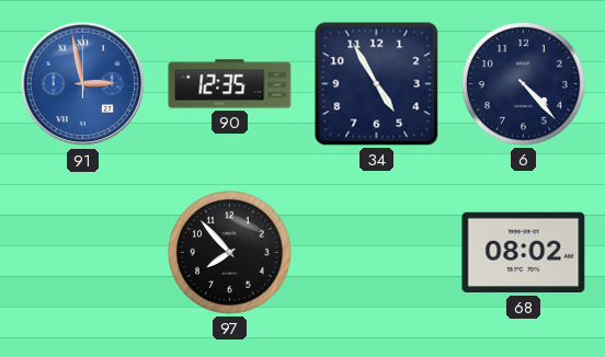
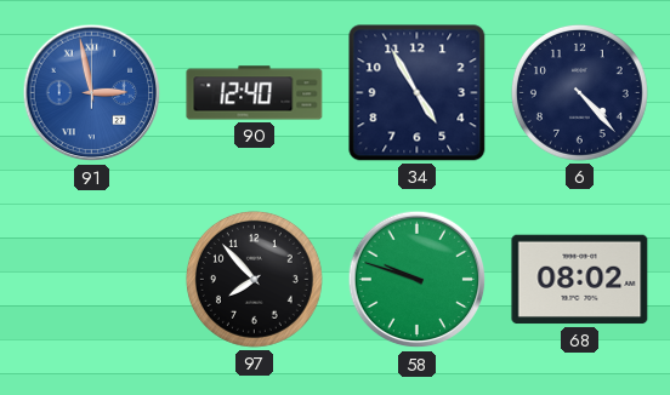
90: 12:35 -> 12:40 (255, 93)
58: none -> 9:48 (418, 280)
